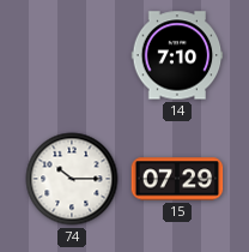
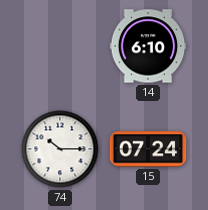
14: 7:10 -> 6:10 (148, 46)
15: 07:29 -> 07:24 (148, 149)
